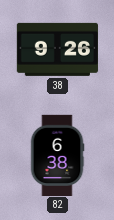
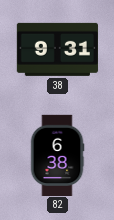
38: 9:26 -> 9:31 (57, 49)
